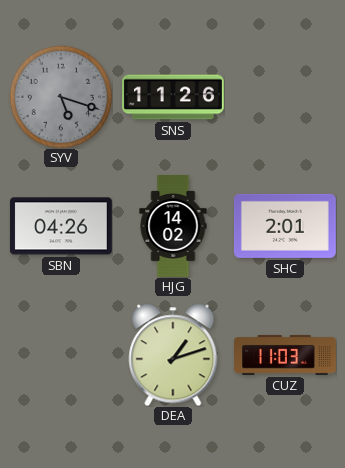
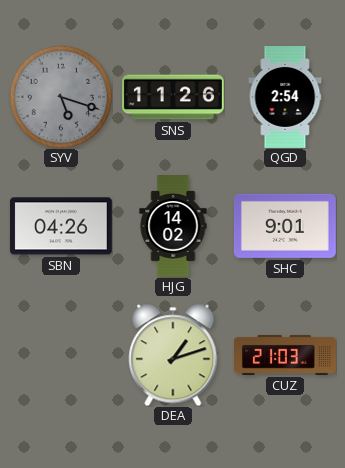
QGD: none -> 2:54 (285, 98)
SHC: 2:01 -> 9:01 (285, 226)
CUZ: 11:03 -> 21:03 (286, 355)
